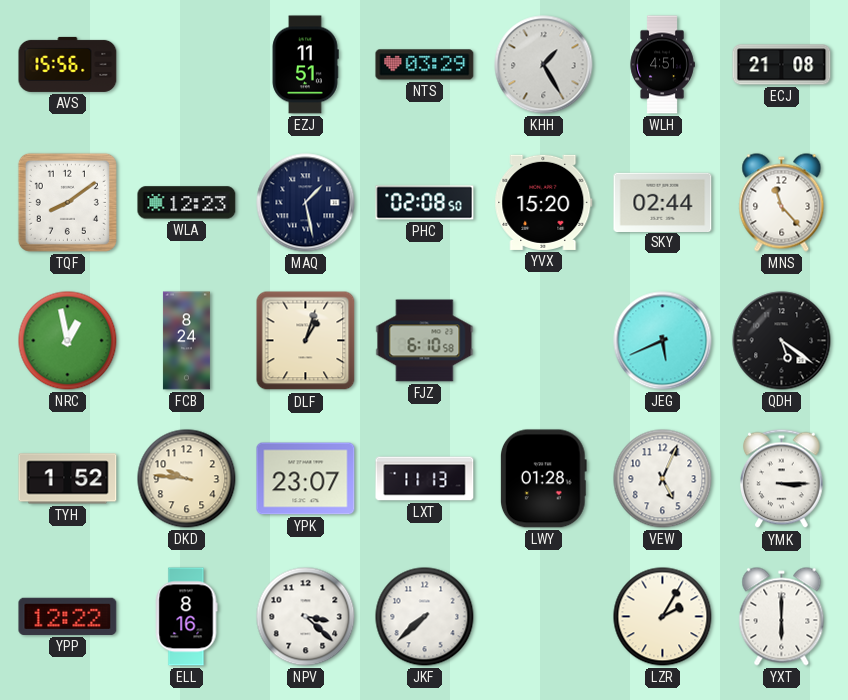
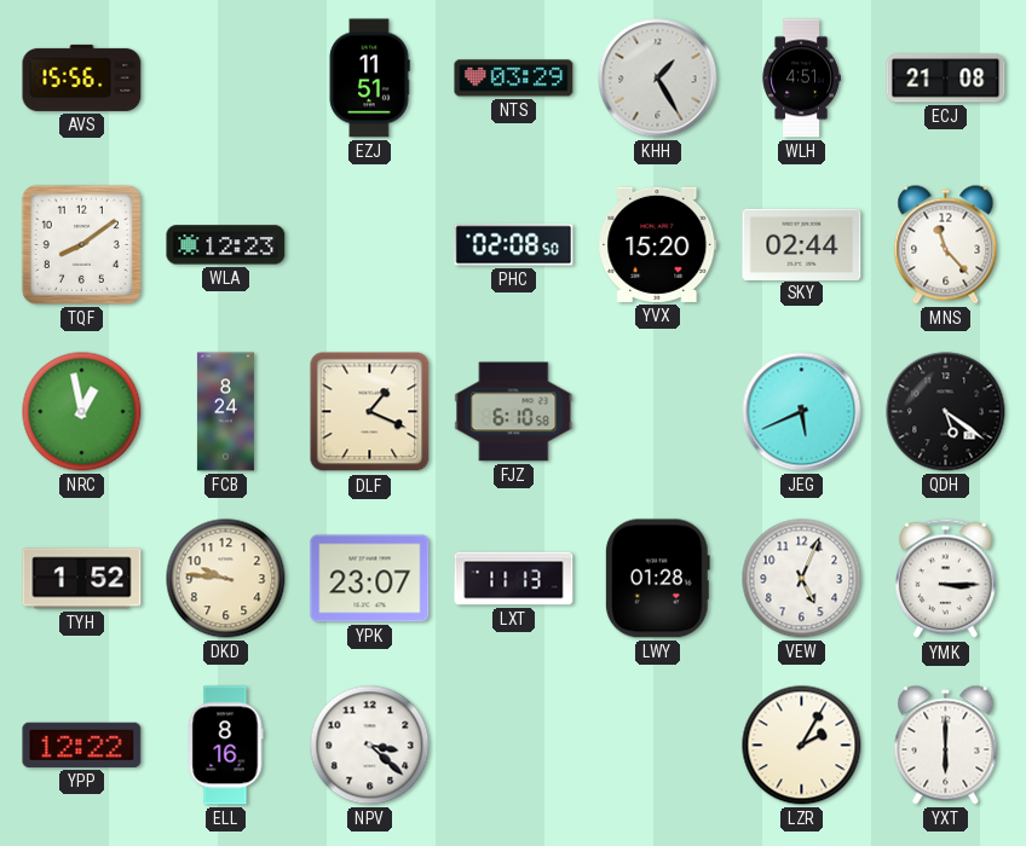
MAQ: 1:28 -> none (306, 203)
DLF: 1:03 -> 1:19 (370, 412)
JKF: 7:38 -> none (425, 617)
